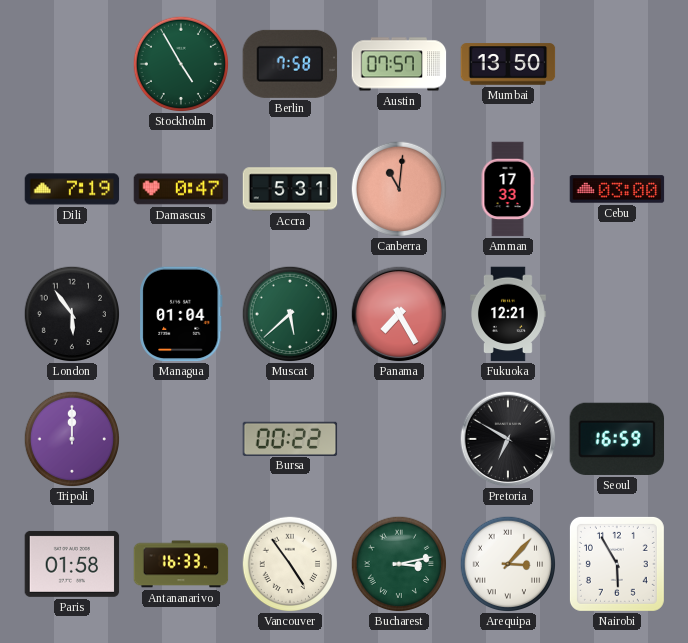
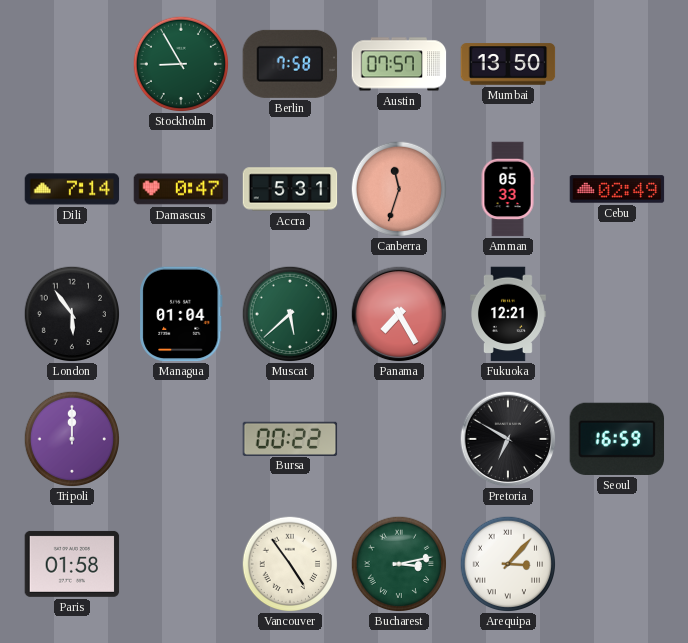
Stockholm: 4:55 -> 8:55 (180, 63)
Dili: 7:19 -> 7:14 (72, 189)
Canberra: 11:01 -> 11:33 (398, 188)
Amman: 17:33 -> 05:33 (508, 189)
Cebu: 03:00 -> 02:49 (617, 189)
Antananarivo: 16:33 -> none (181, 564)
Nairobi: 5:55 -> none (617, 564)
